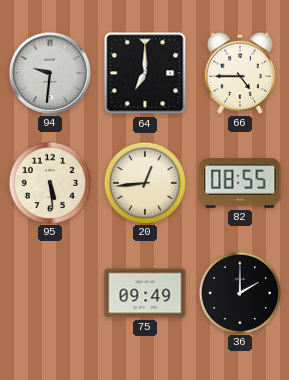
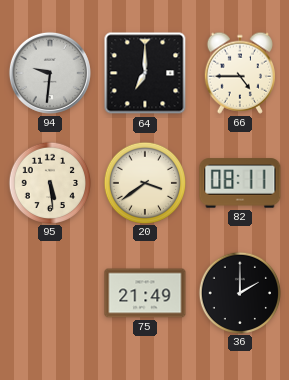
20: 12:44 -> 3:39 (144, 182)
82: 08:55 -> 08:11 (240, 183)
75: 09:49 -> 21:49 (145, 293)
